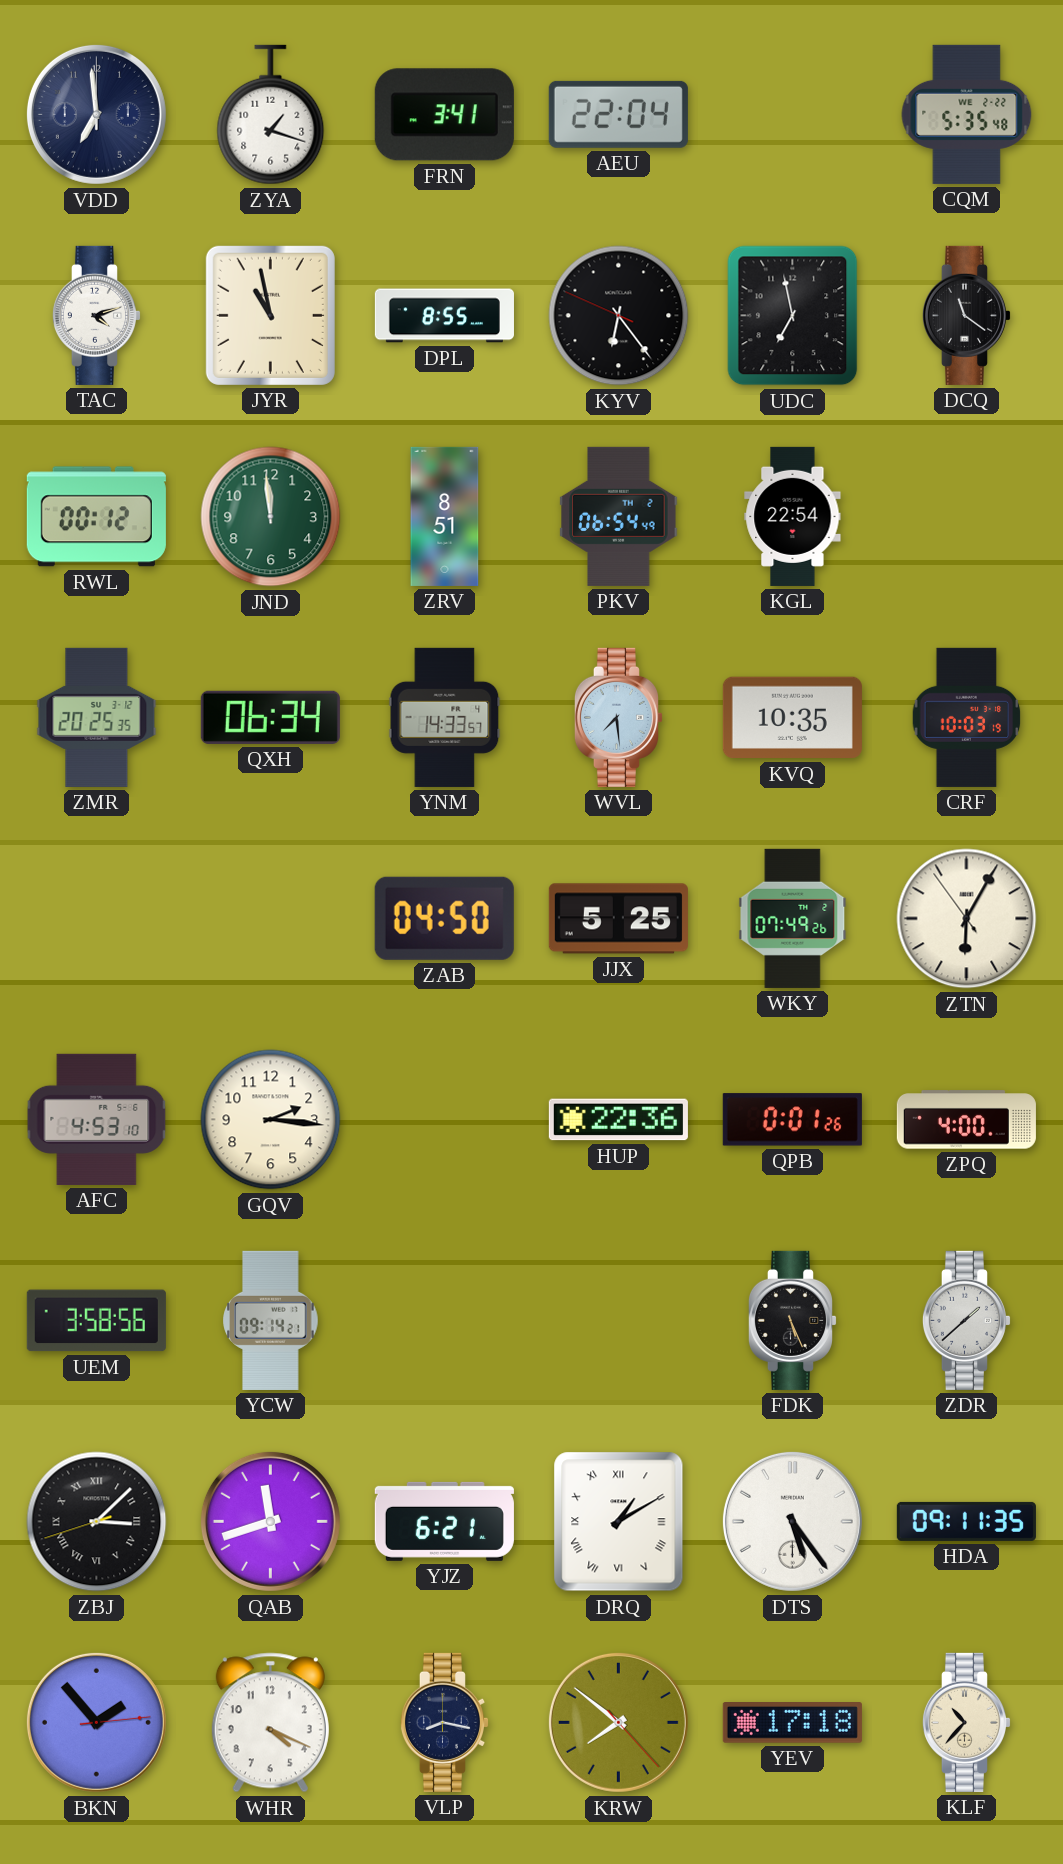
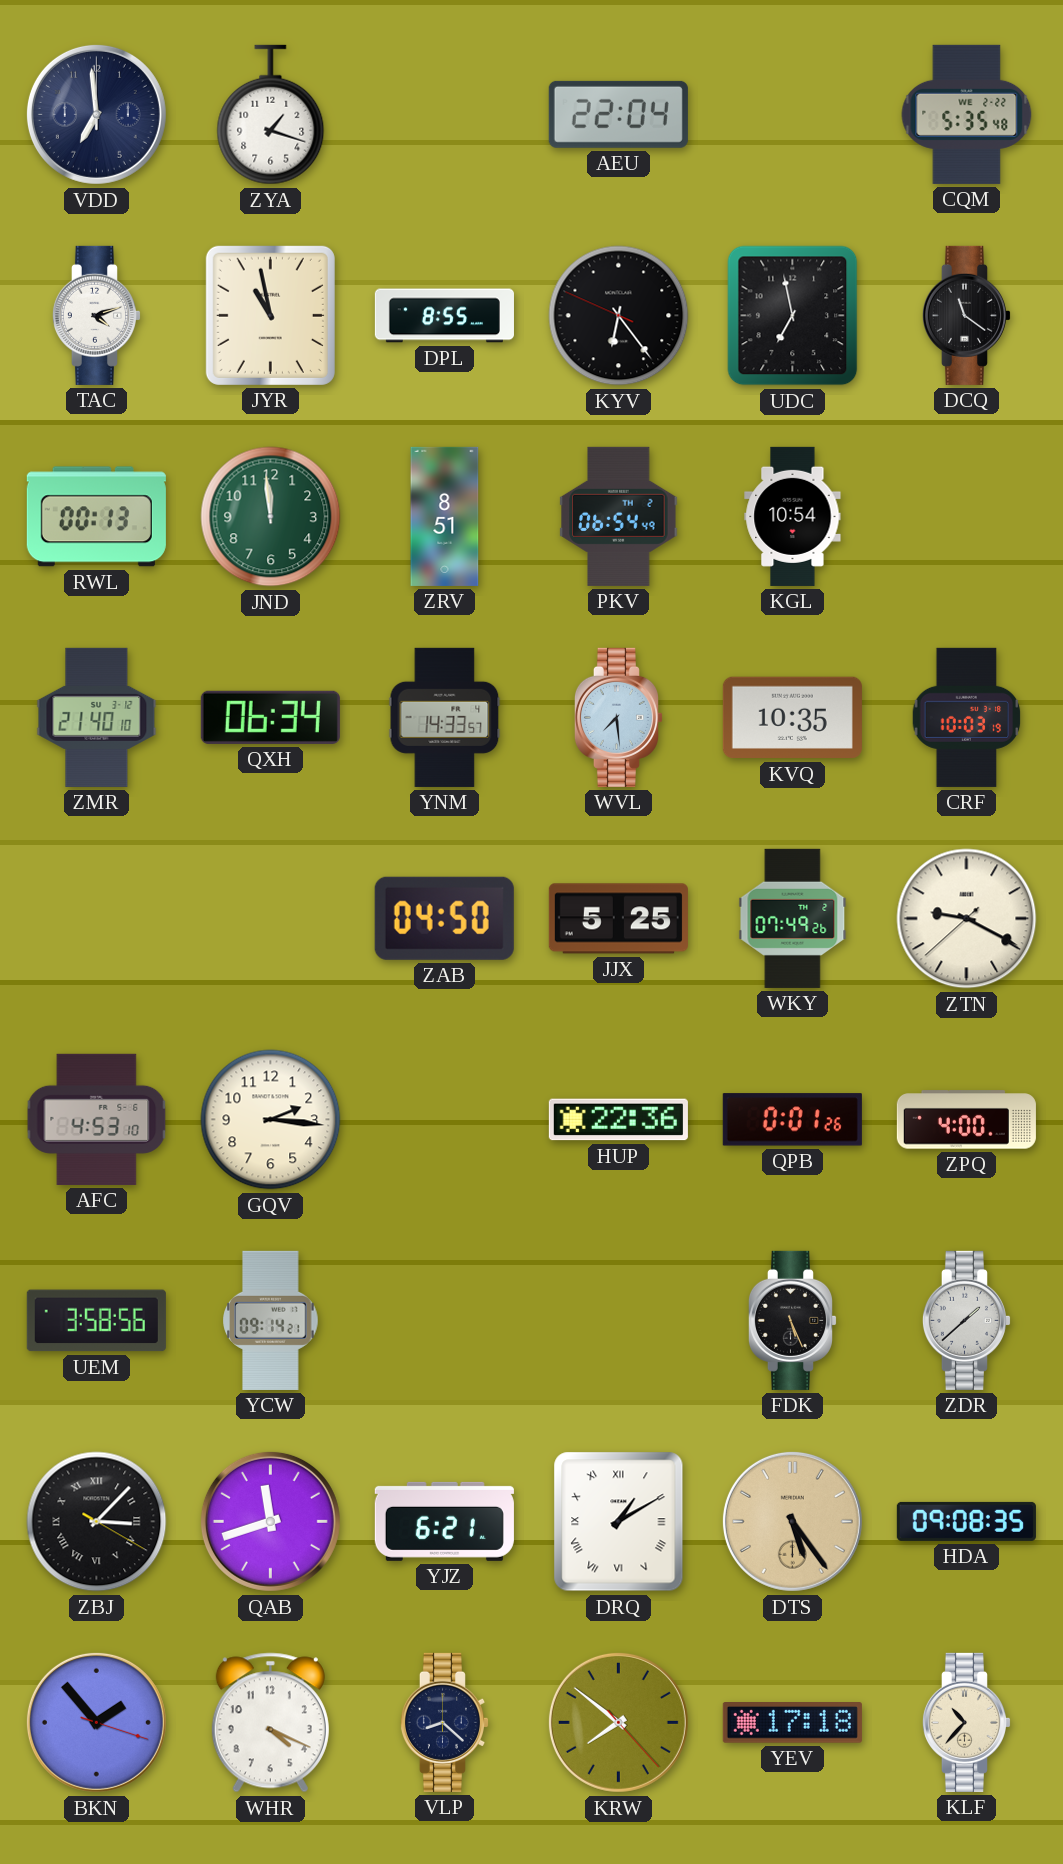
FRN: 3:41 -> none (444, 115)
RWL: 00:12 -> 00:13 (96, 517)
KGL: 22:54 -> 10:54 (793, 516)
ZMR: 20:25 -> 21:40 (97, 717)
ZTN: 6:04 -> 9:19 (967, 919)
ZBJ: 3:07:42 -> 3:07:20 (97, 1522)
DTS dial: white -> champagne (792, 1521)
HDA: 09:11 -> 09:08 (966, 1521)
BKN: 1:53:14 -> 1:53:18 (96, 1722)
VLP: 8:17 -> 8:22 (444, 1722)
